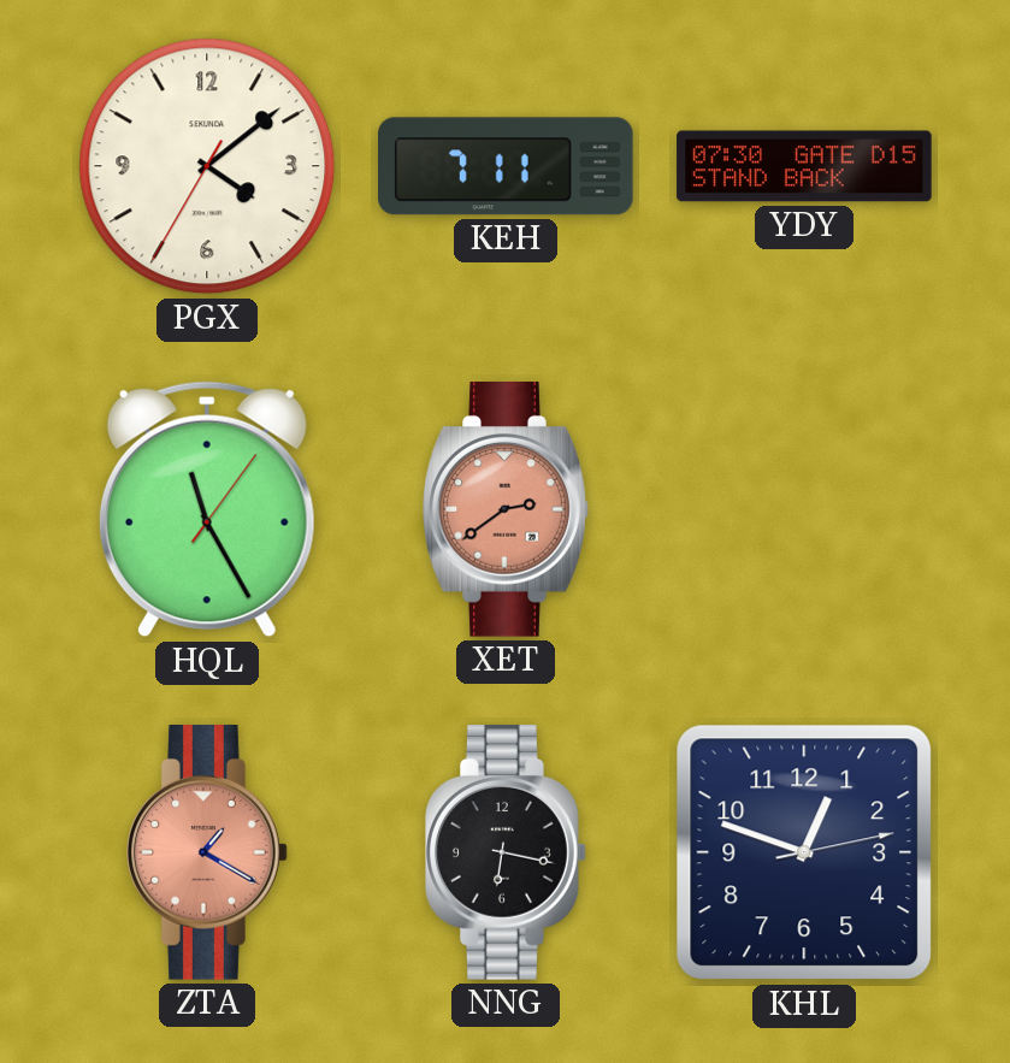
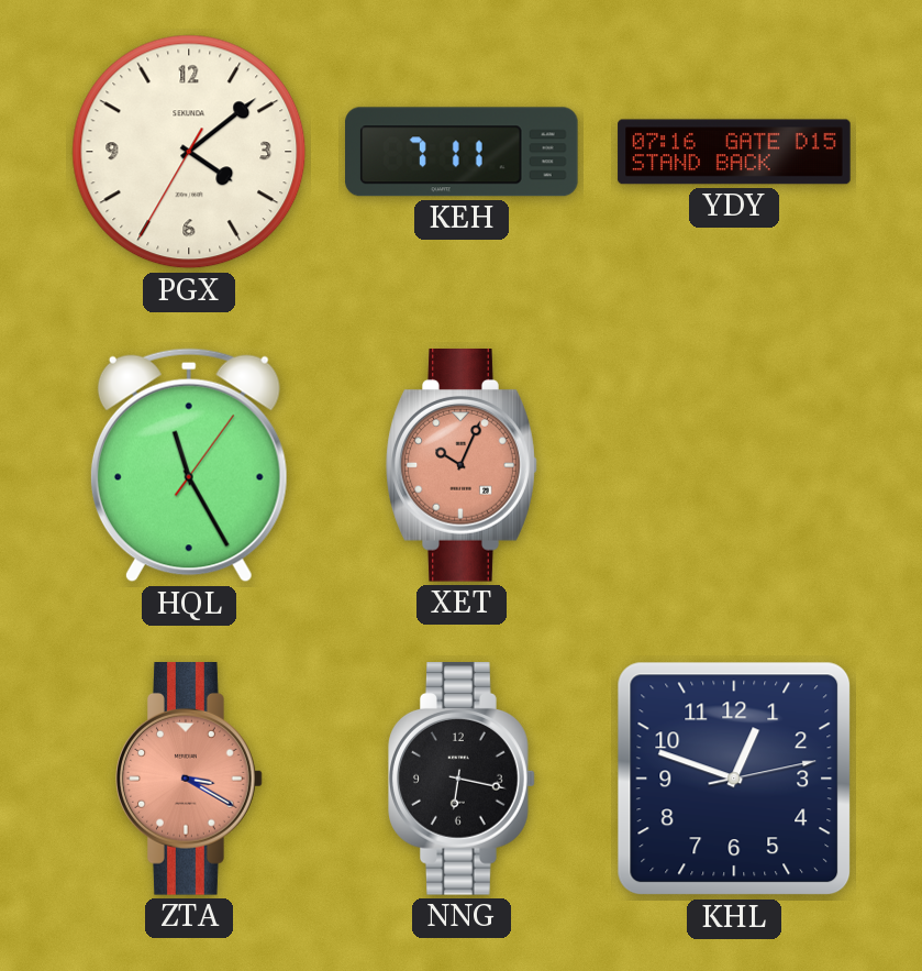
YDY: 07:30 -> 07:16 (734, 152)
XET: 2:39 -> 10:04 (462, 466)
ZTA: 1:20 -> 3:20 (189, 780)
